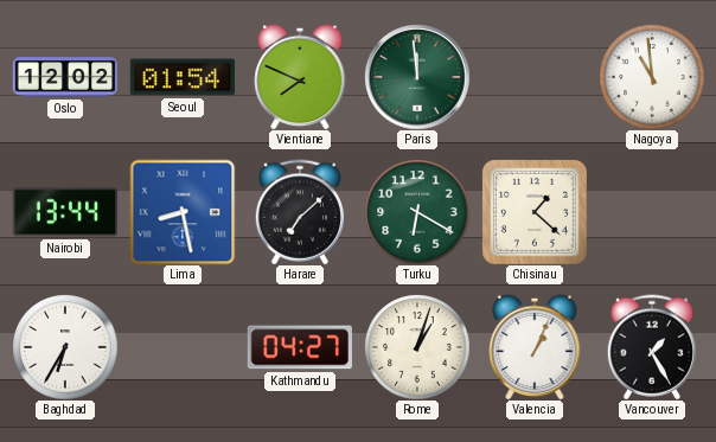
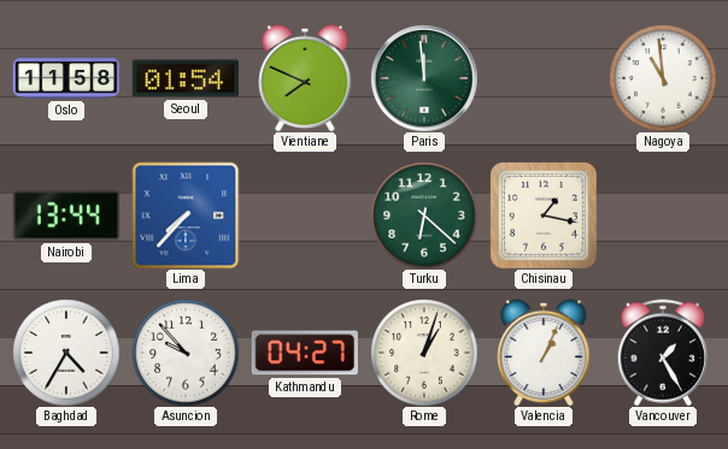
Oslo: 12:02 -> 11:58 (65, 78)
Lima: 8:28 -> 7:37 (186, 215)
Harare: 7:08 -> none (299, 212)
Turku: 6:20 -> 6:22 (424, 215)
Chisinau: 1:22 -> 1:17 (544, 215)
Baghdad: 6:35 -> 4:35 (66, 353)
Asuncion: none -> 9:53 (186, 353)
